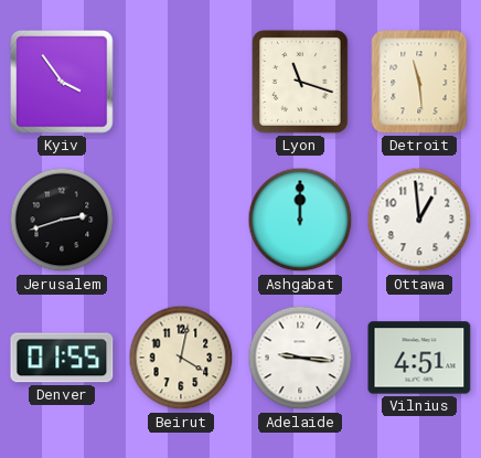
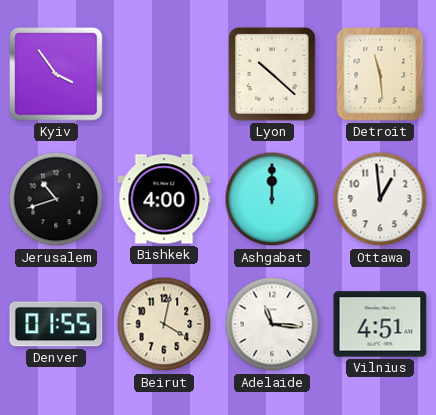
Lyon: 11:18 -> 10:22 (272, 74)
Jerusalem: 2:42 -> 10:42 (56, 199)
Bishkek: none -> 4:00 (164, 199)
Adelaide: 9:16 -> 11:16 (272, 324)
